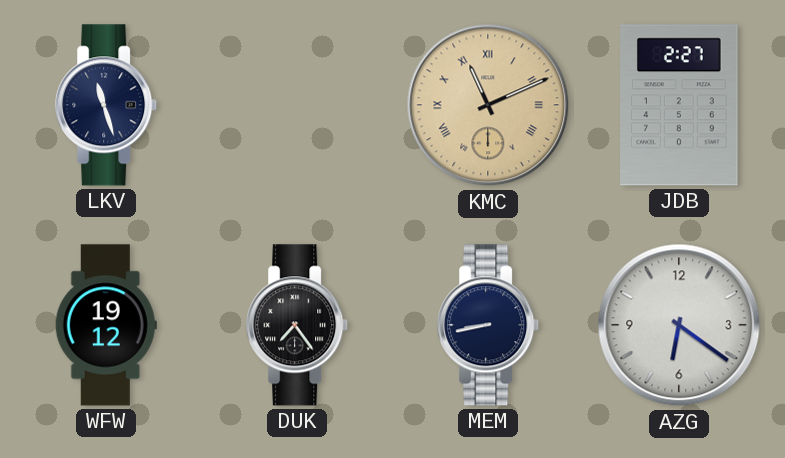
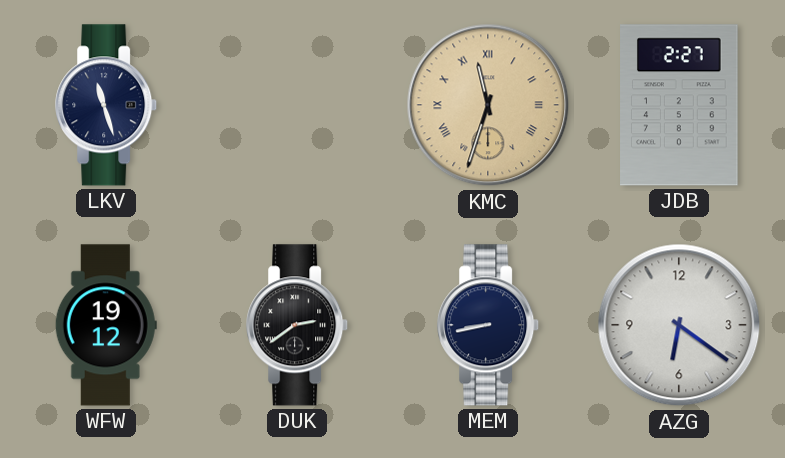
KMC: 11:11 -> 11:33 (488, 105)
DUK: 7:24 -> 2:39 (298, 325)
